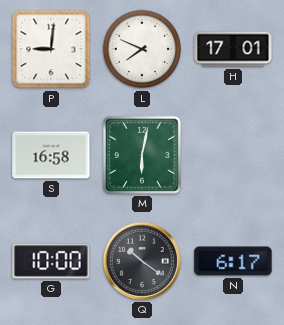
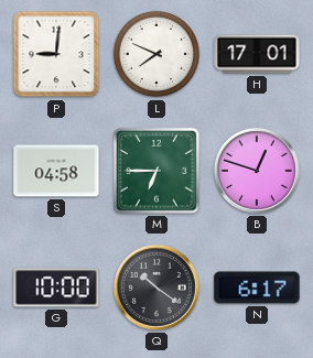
S: 16:58 -> 04:58 (56, 171)
M: 6:02 -> 6:45 (156, 171)
B: none -> 12:48 (257, 171)
